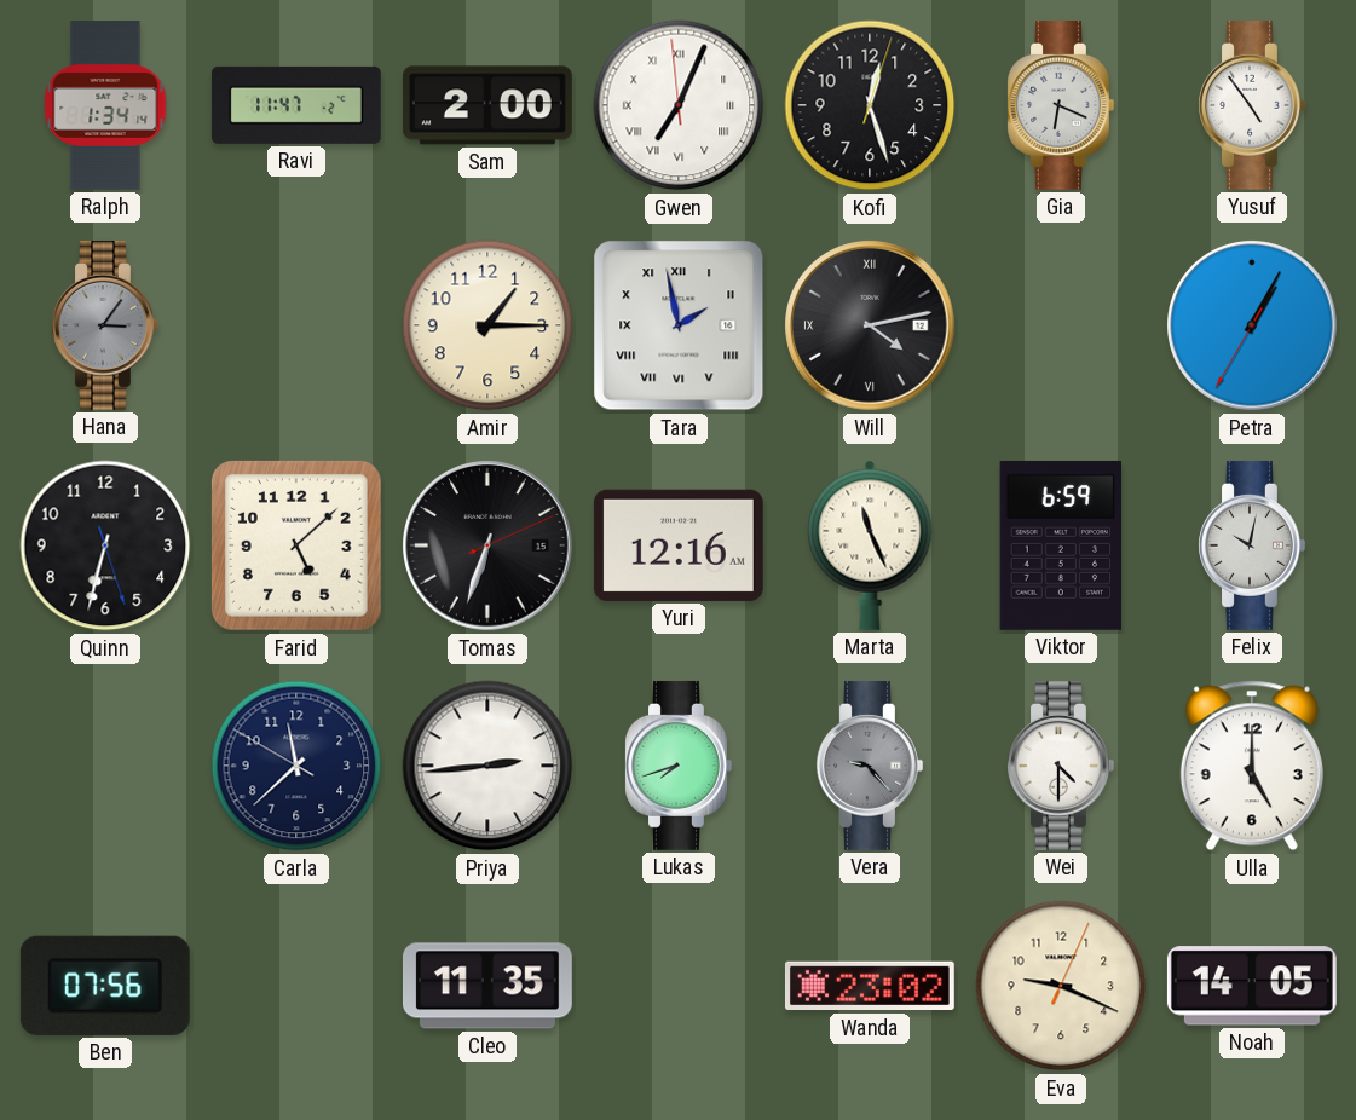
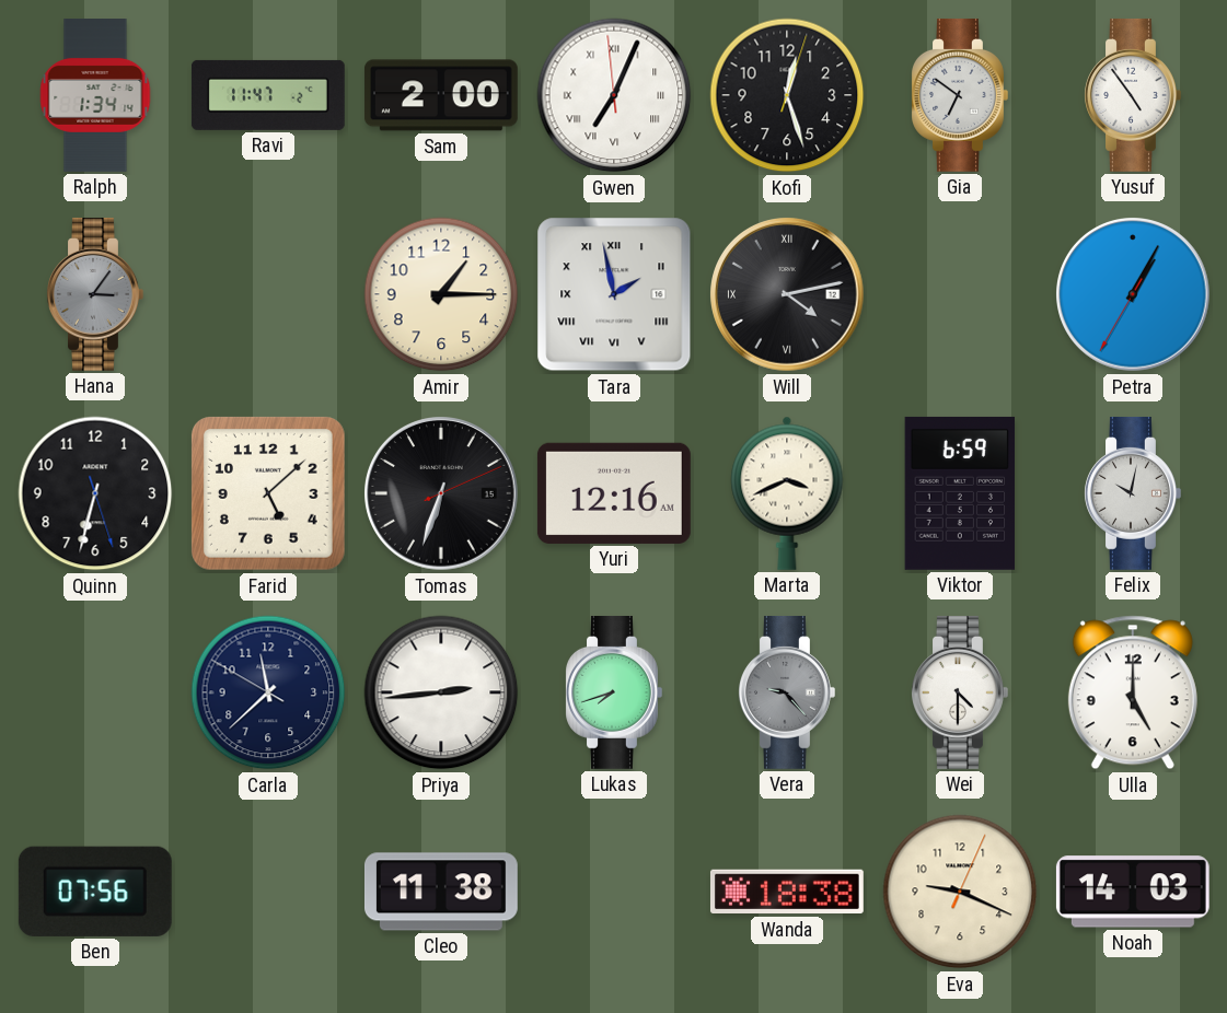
Gia: 6:19 -> 6:51 (960, 95)
Marta: 11:26 -> 3:41 (787, 493)
Cleo: 11:35 -> 11:38 (441, 892)
Wanda: 23:02 -> 18:38 (787, 892)
Noah: 14:05 -> 14:03 (1133, 892)
